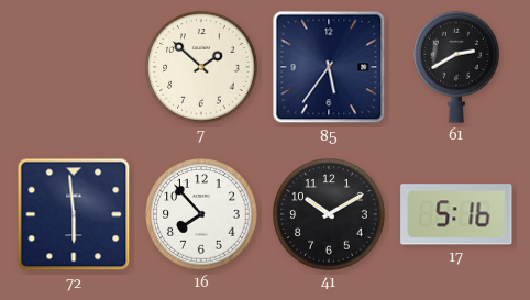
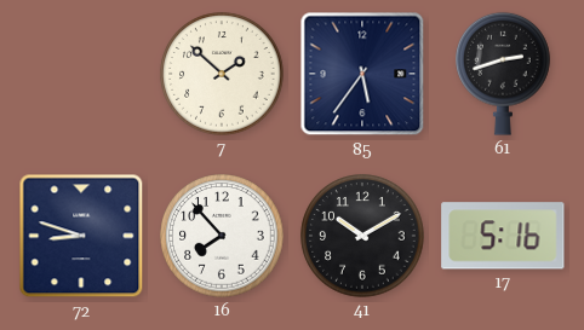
61: 2:40 -> 2:42 (503, 74)
72: 5:59 -> 8:48 (81, 236)
